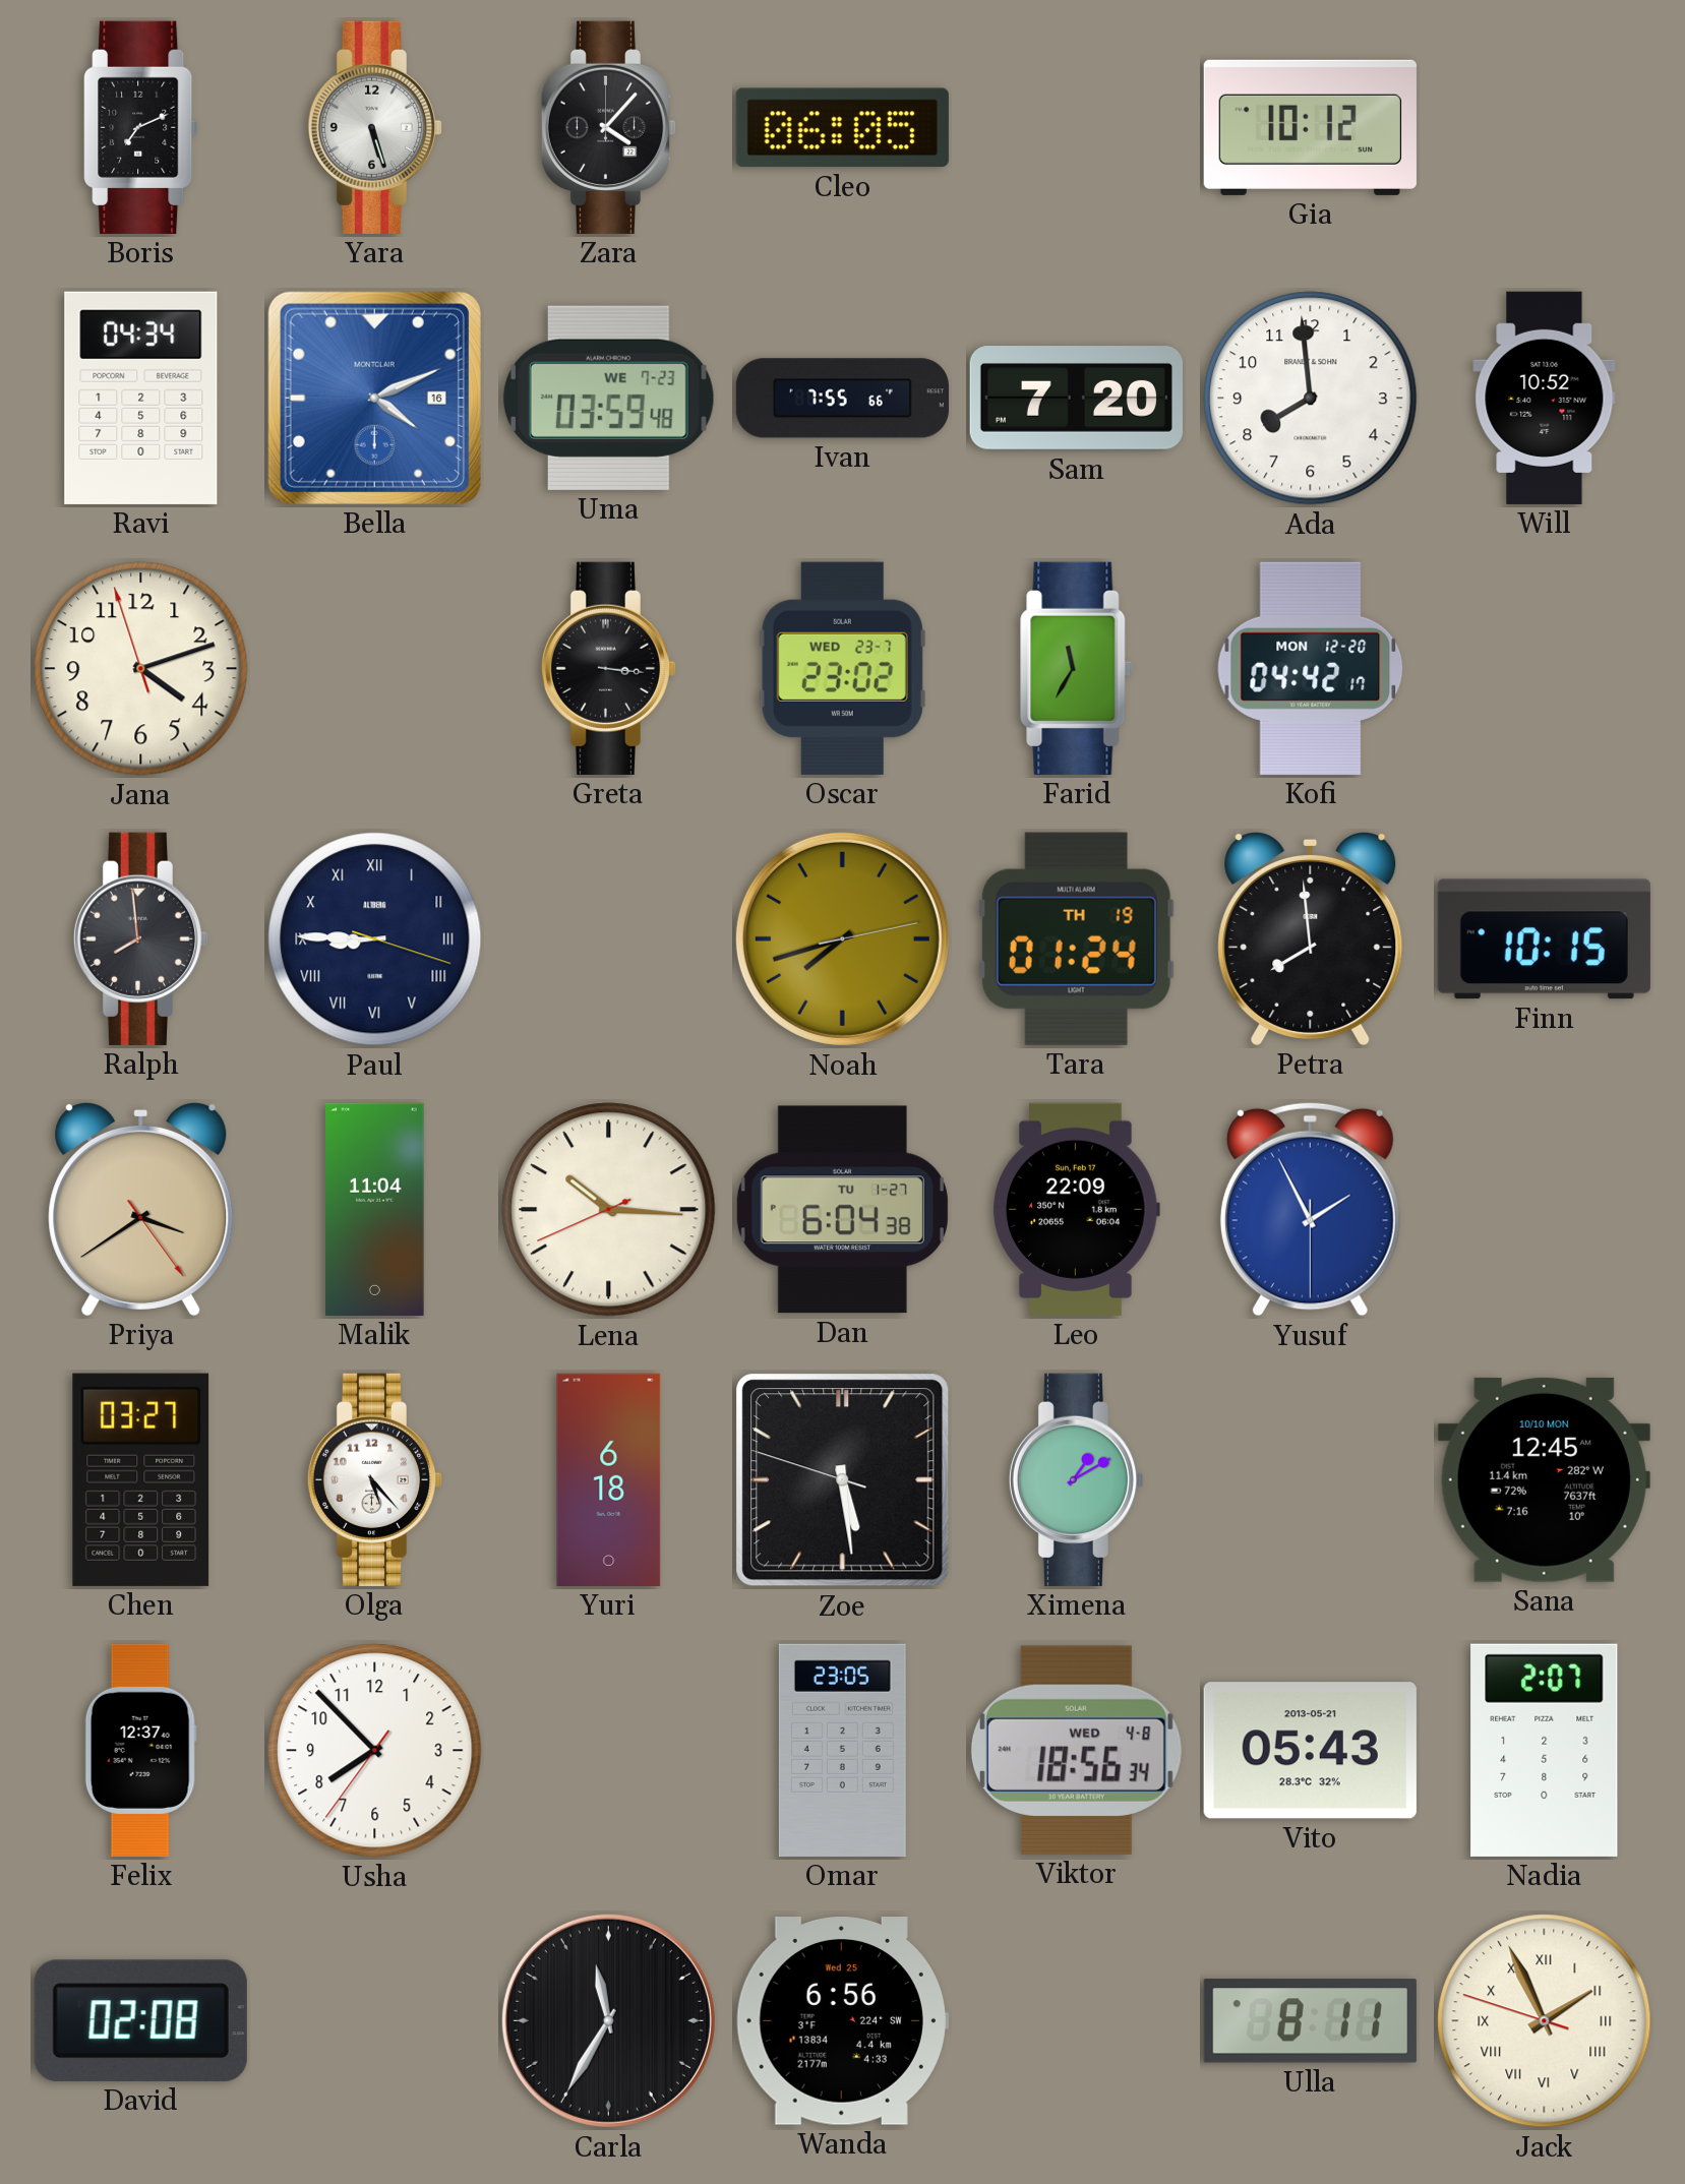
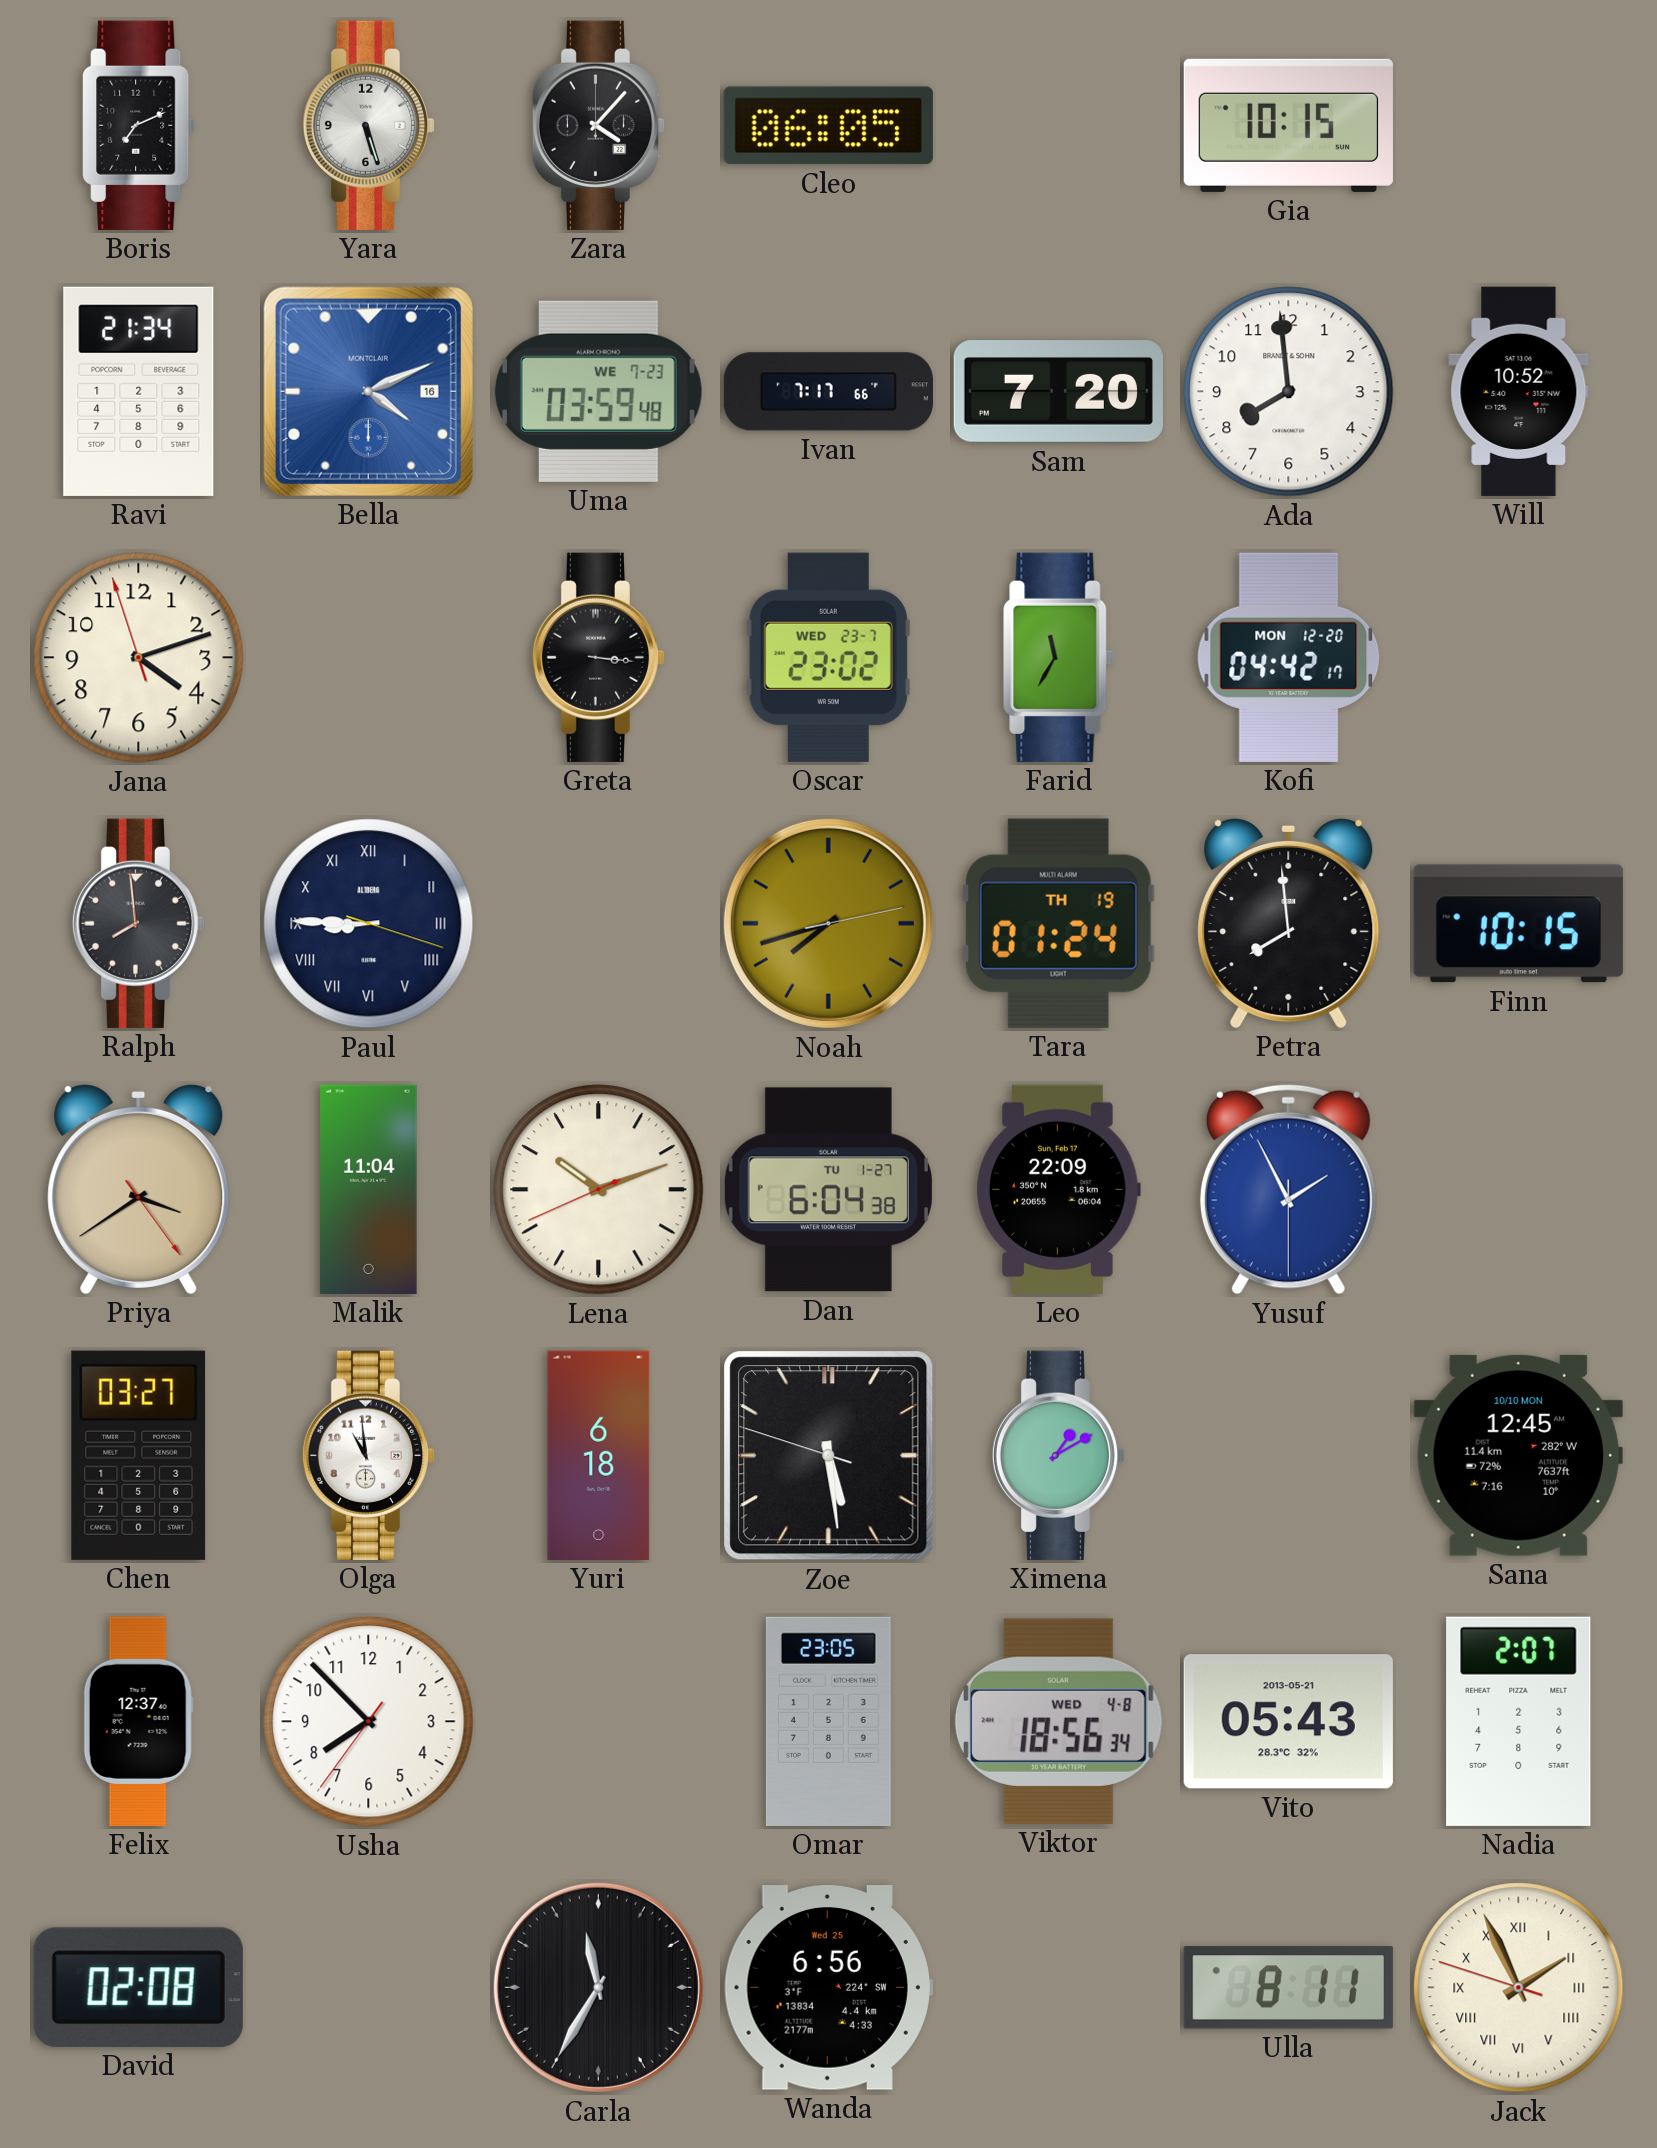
Gia: 10:12 -> 10:15 (1288, 125)
Ravi: 04:34 -> 21:34 (139, 391)
Ivan: 7:55 -> 7:17 (828, 392)
Lena: 10:15 -> 10:11 (599, 1190)
Olga: 5:23 -> 10:59 (369, 1455)
